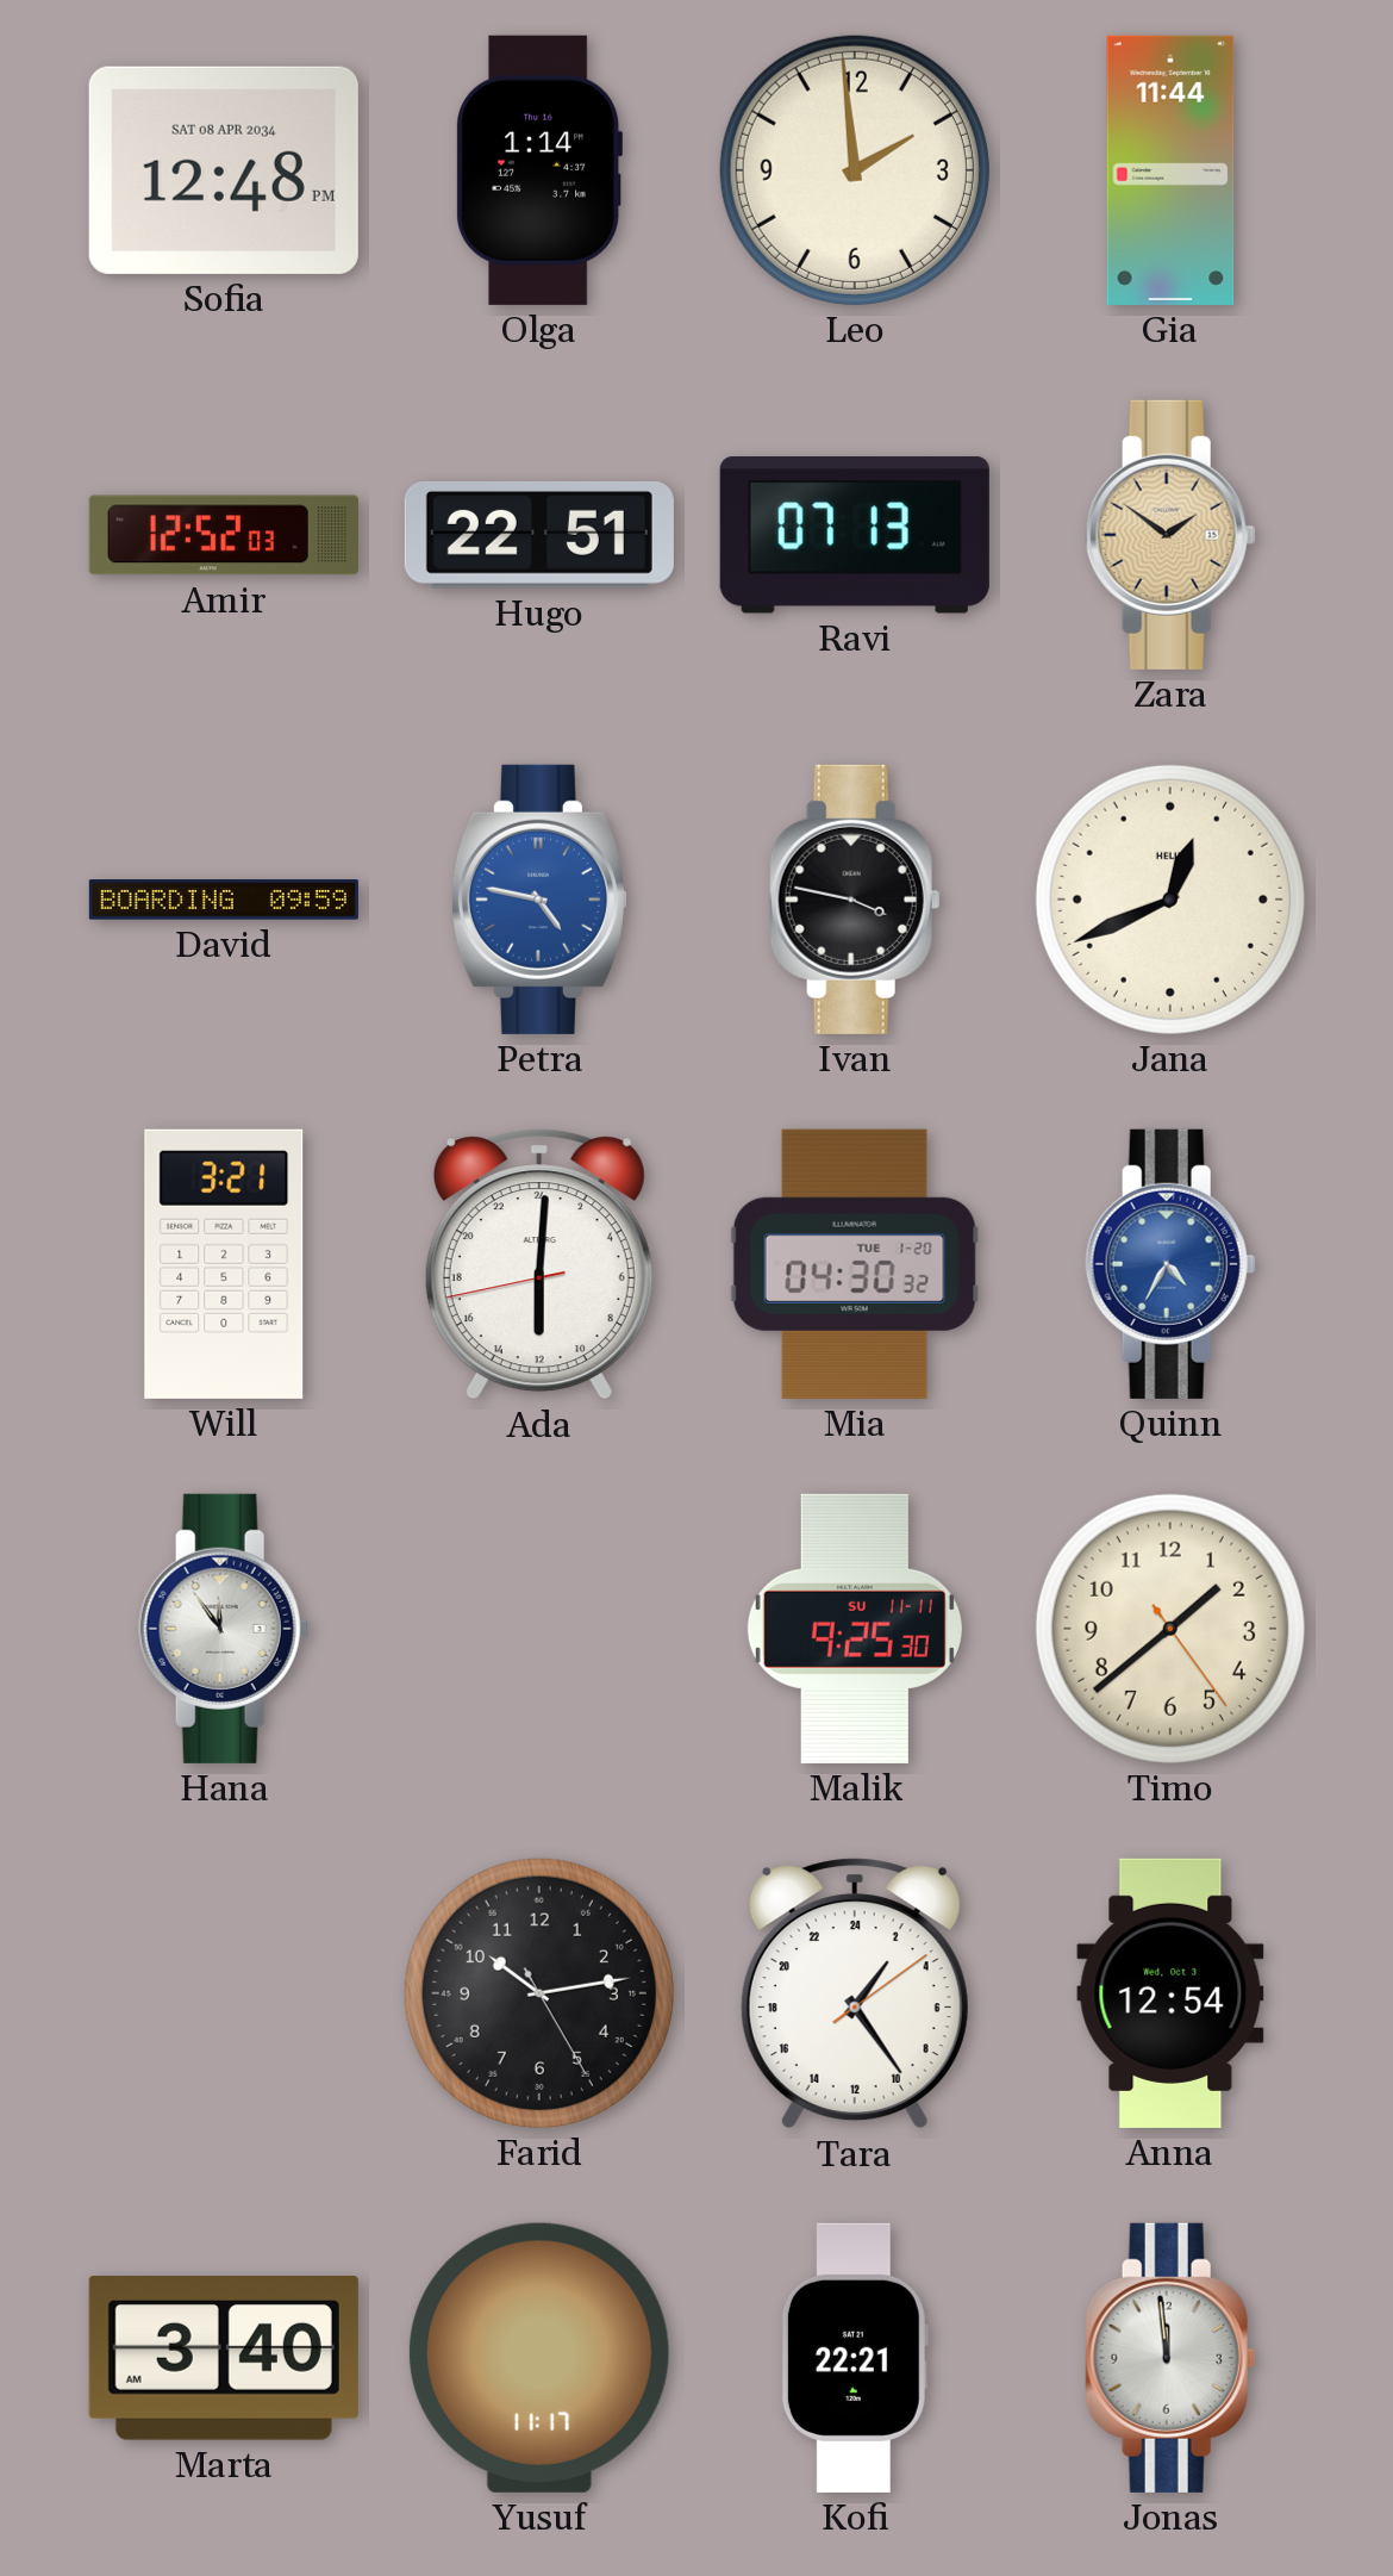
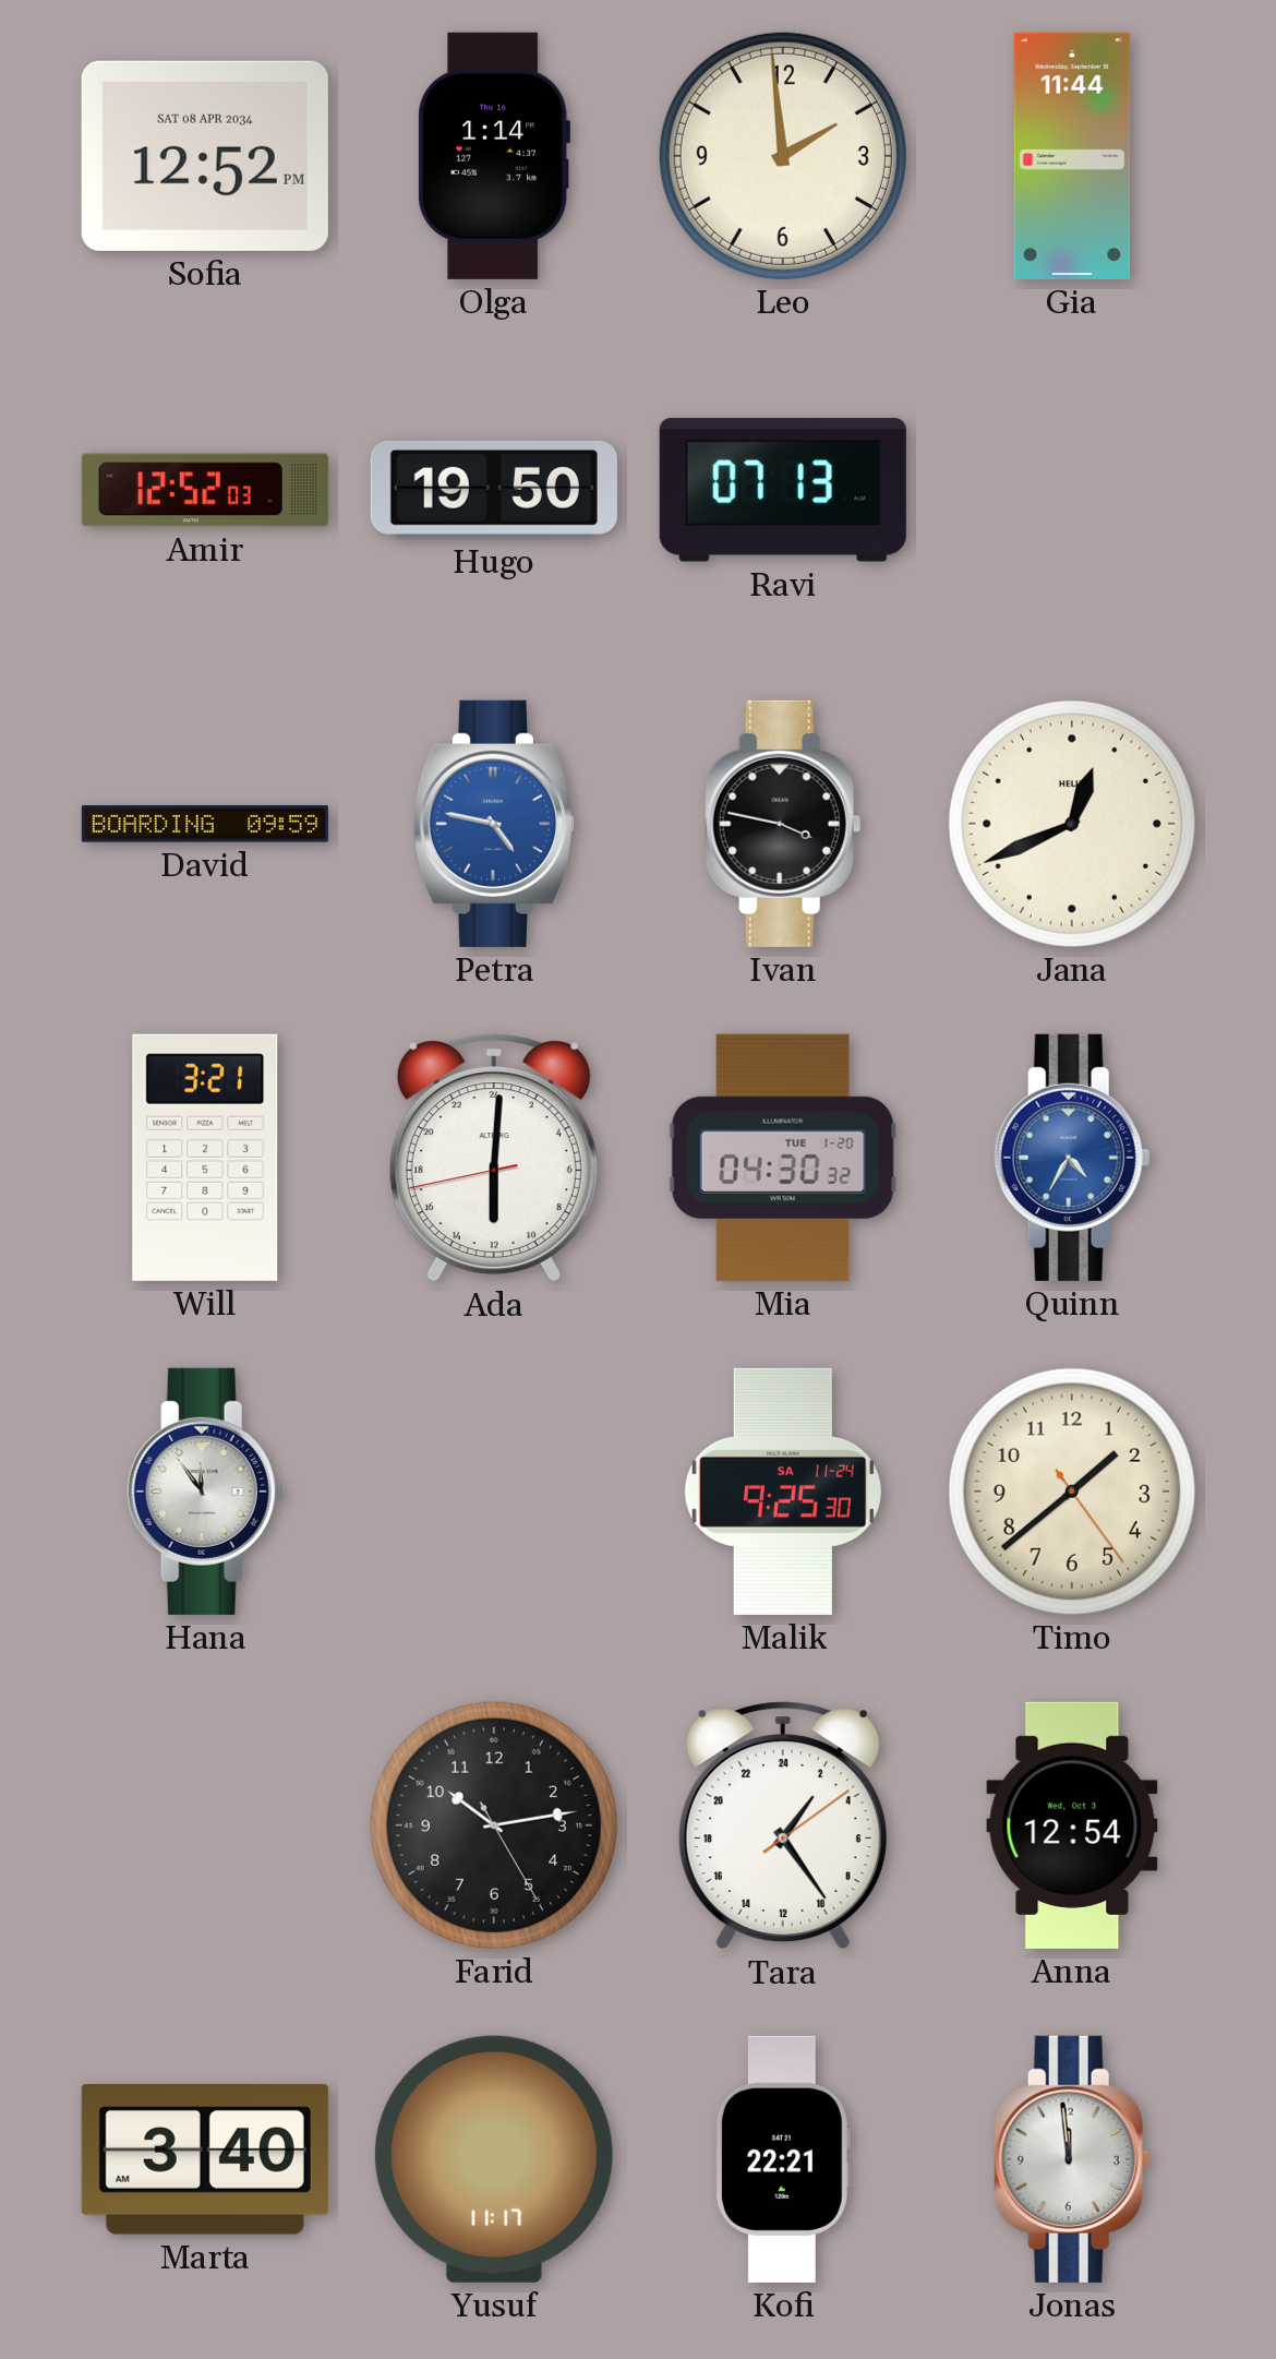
Sofia: 12:48 -> 12:52 (205, 156)
Hugo: 22:51 -> 19:50 (494, 490)
Zara: 1:51 -> none (1170, 535)
Malik date: SU 11-11 -> SA 11-24 (783, 1492)
